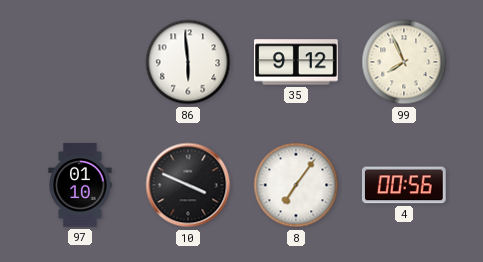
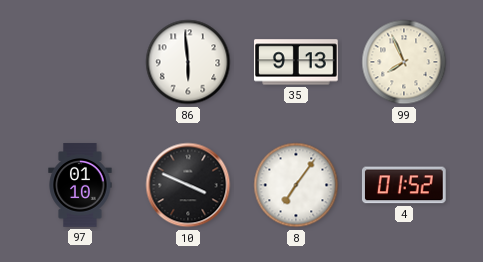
35: 9:12 -> 9:13 (297, 62)
4: 00:56 -> 01:52 (404, 185)
